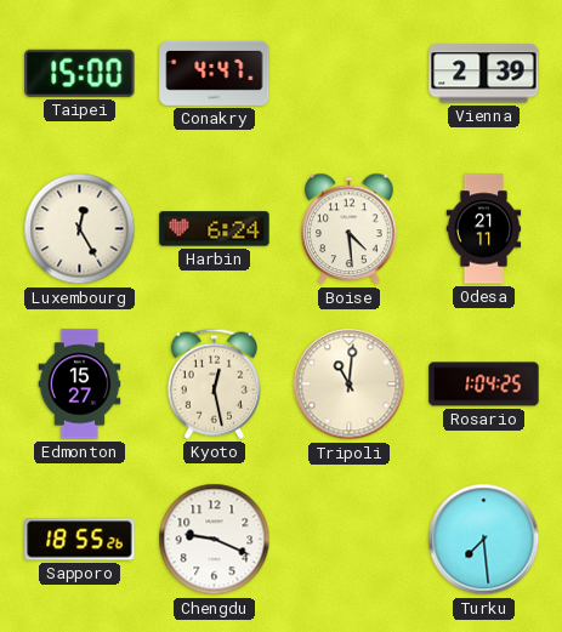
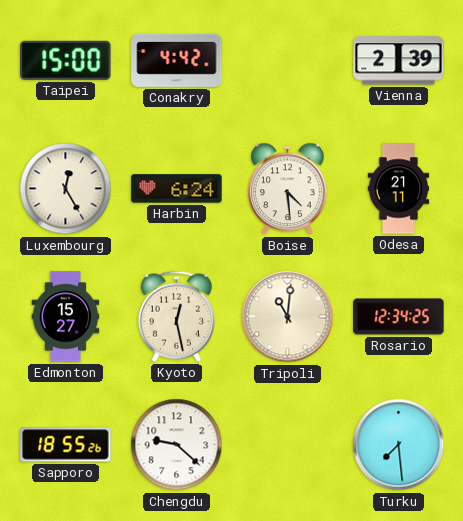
Conakry: 4:47 -> 4:42 (177, 60)
Rosario: 1:04 -> 12:34 (399, 317)
Chengdu: 9:19 -> 9:22 (177, 445)
